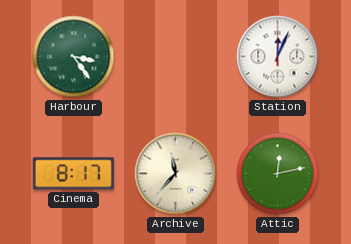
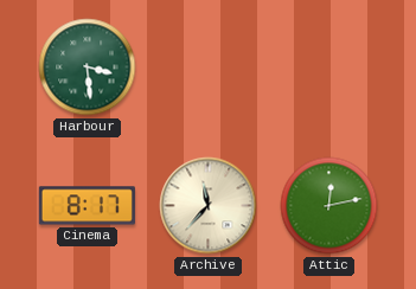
Harbour: 3:24 -> 3:29 (88, 68)
Station: 12:04 -> none (278, 57)
